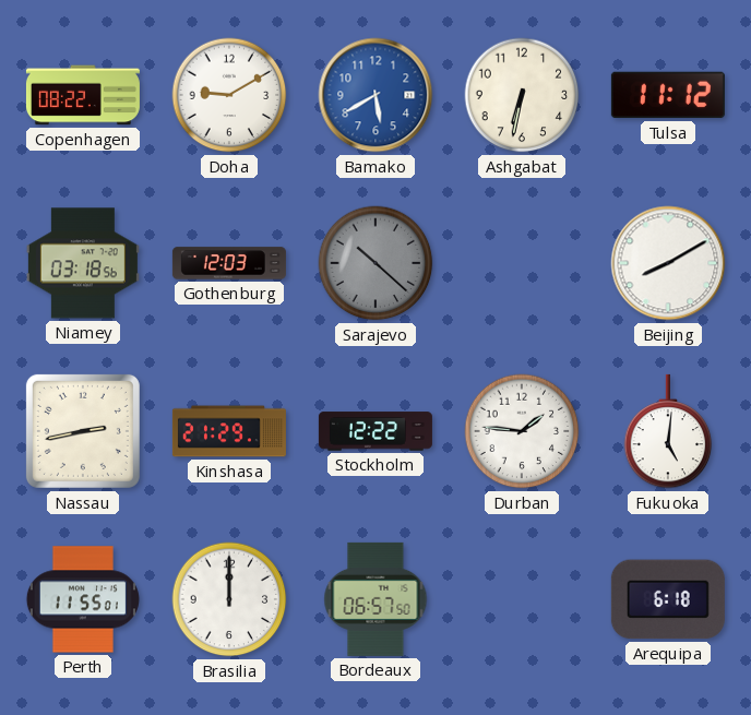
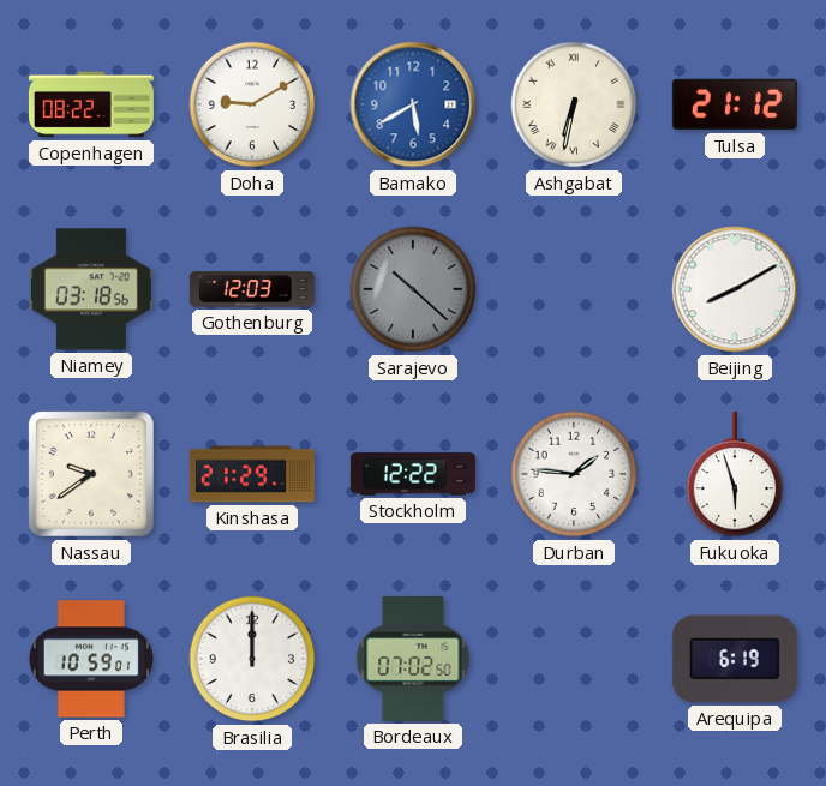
Ashgabat numerals: Arabic -> Roman (574, 104)
Tulsa: 11:12 -> 21:12 (735, 104)
Nassau: 2:43 -> 9:39 (91, 474)
Fukuoka: 5:01 -> 5:57 (735, 474)
Perth: 11:55 -> 10:59 (91, 659)
Bordeaux: 06:57 -> 07:02 (413, 659)
Arequipa: 6:18 -> 6:19 (735, 659)
